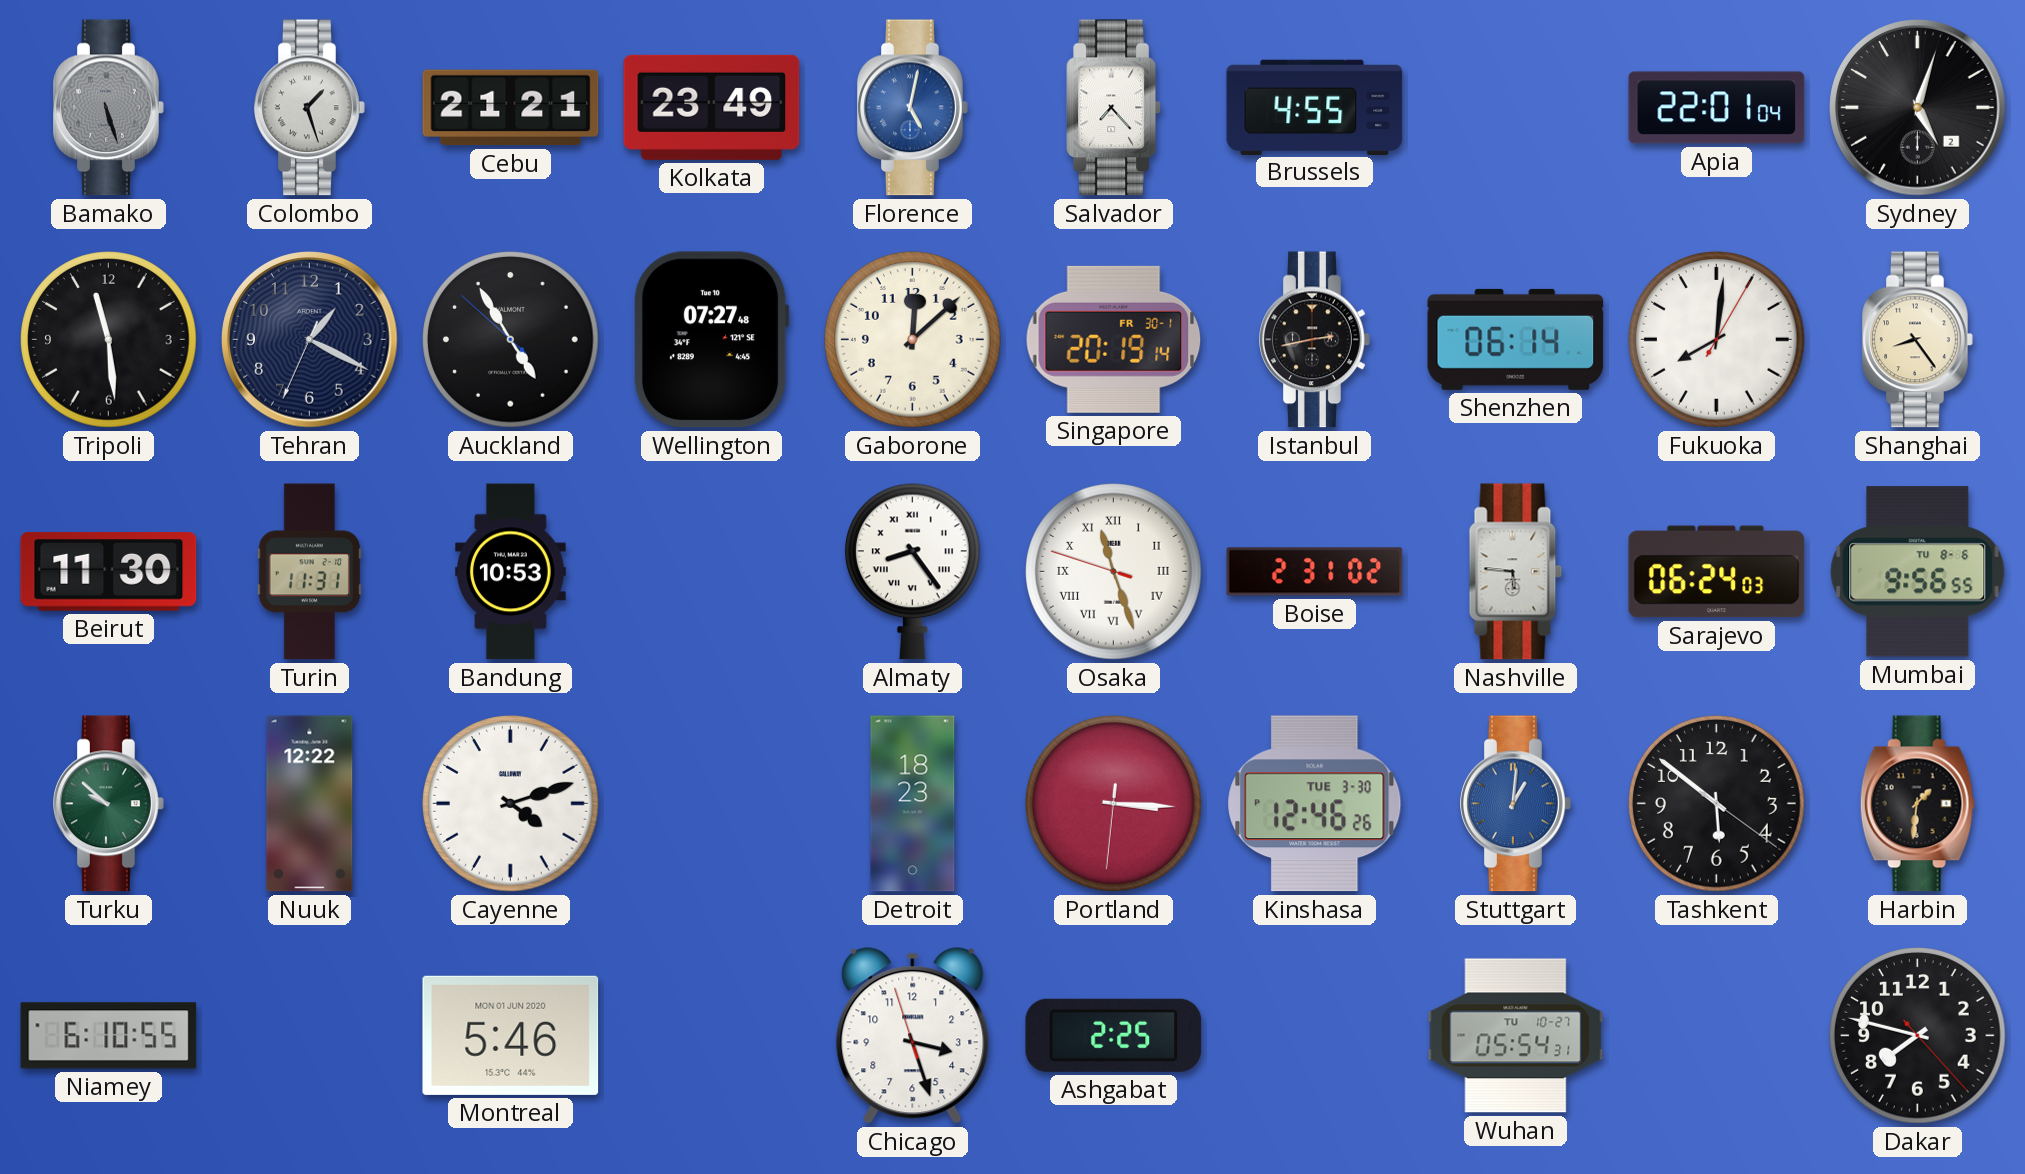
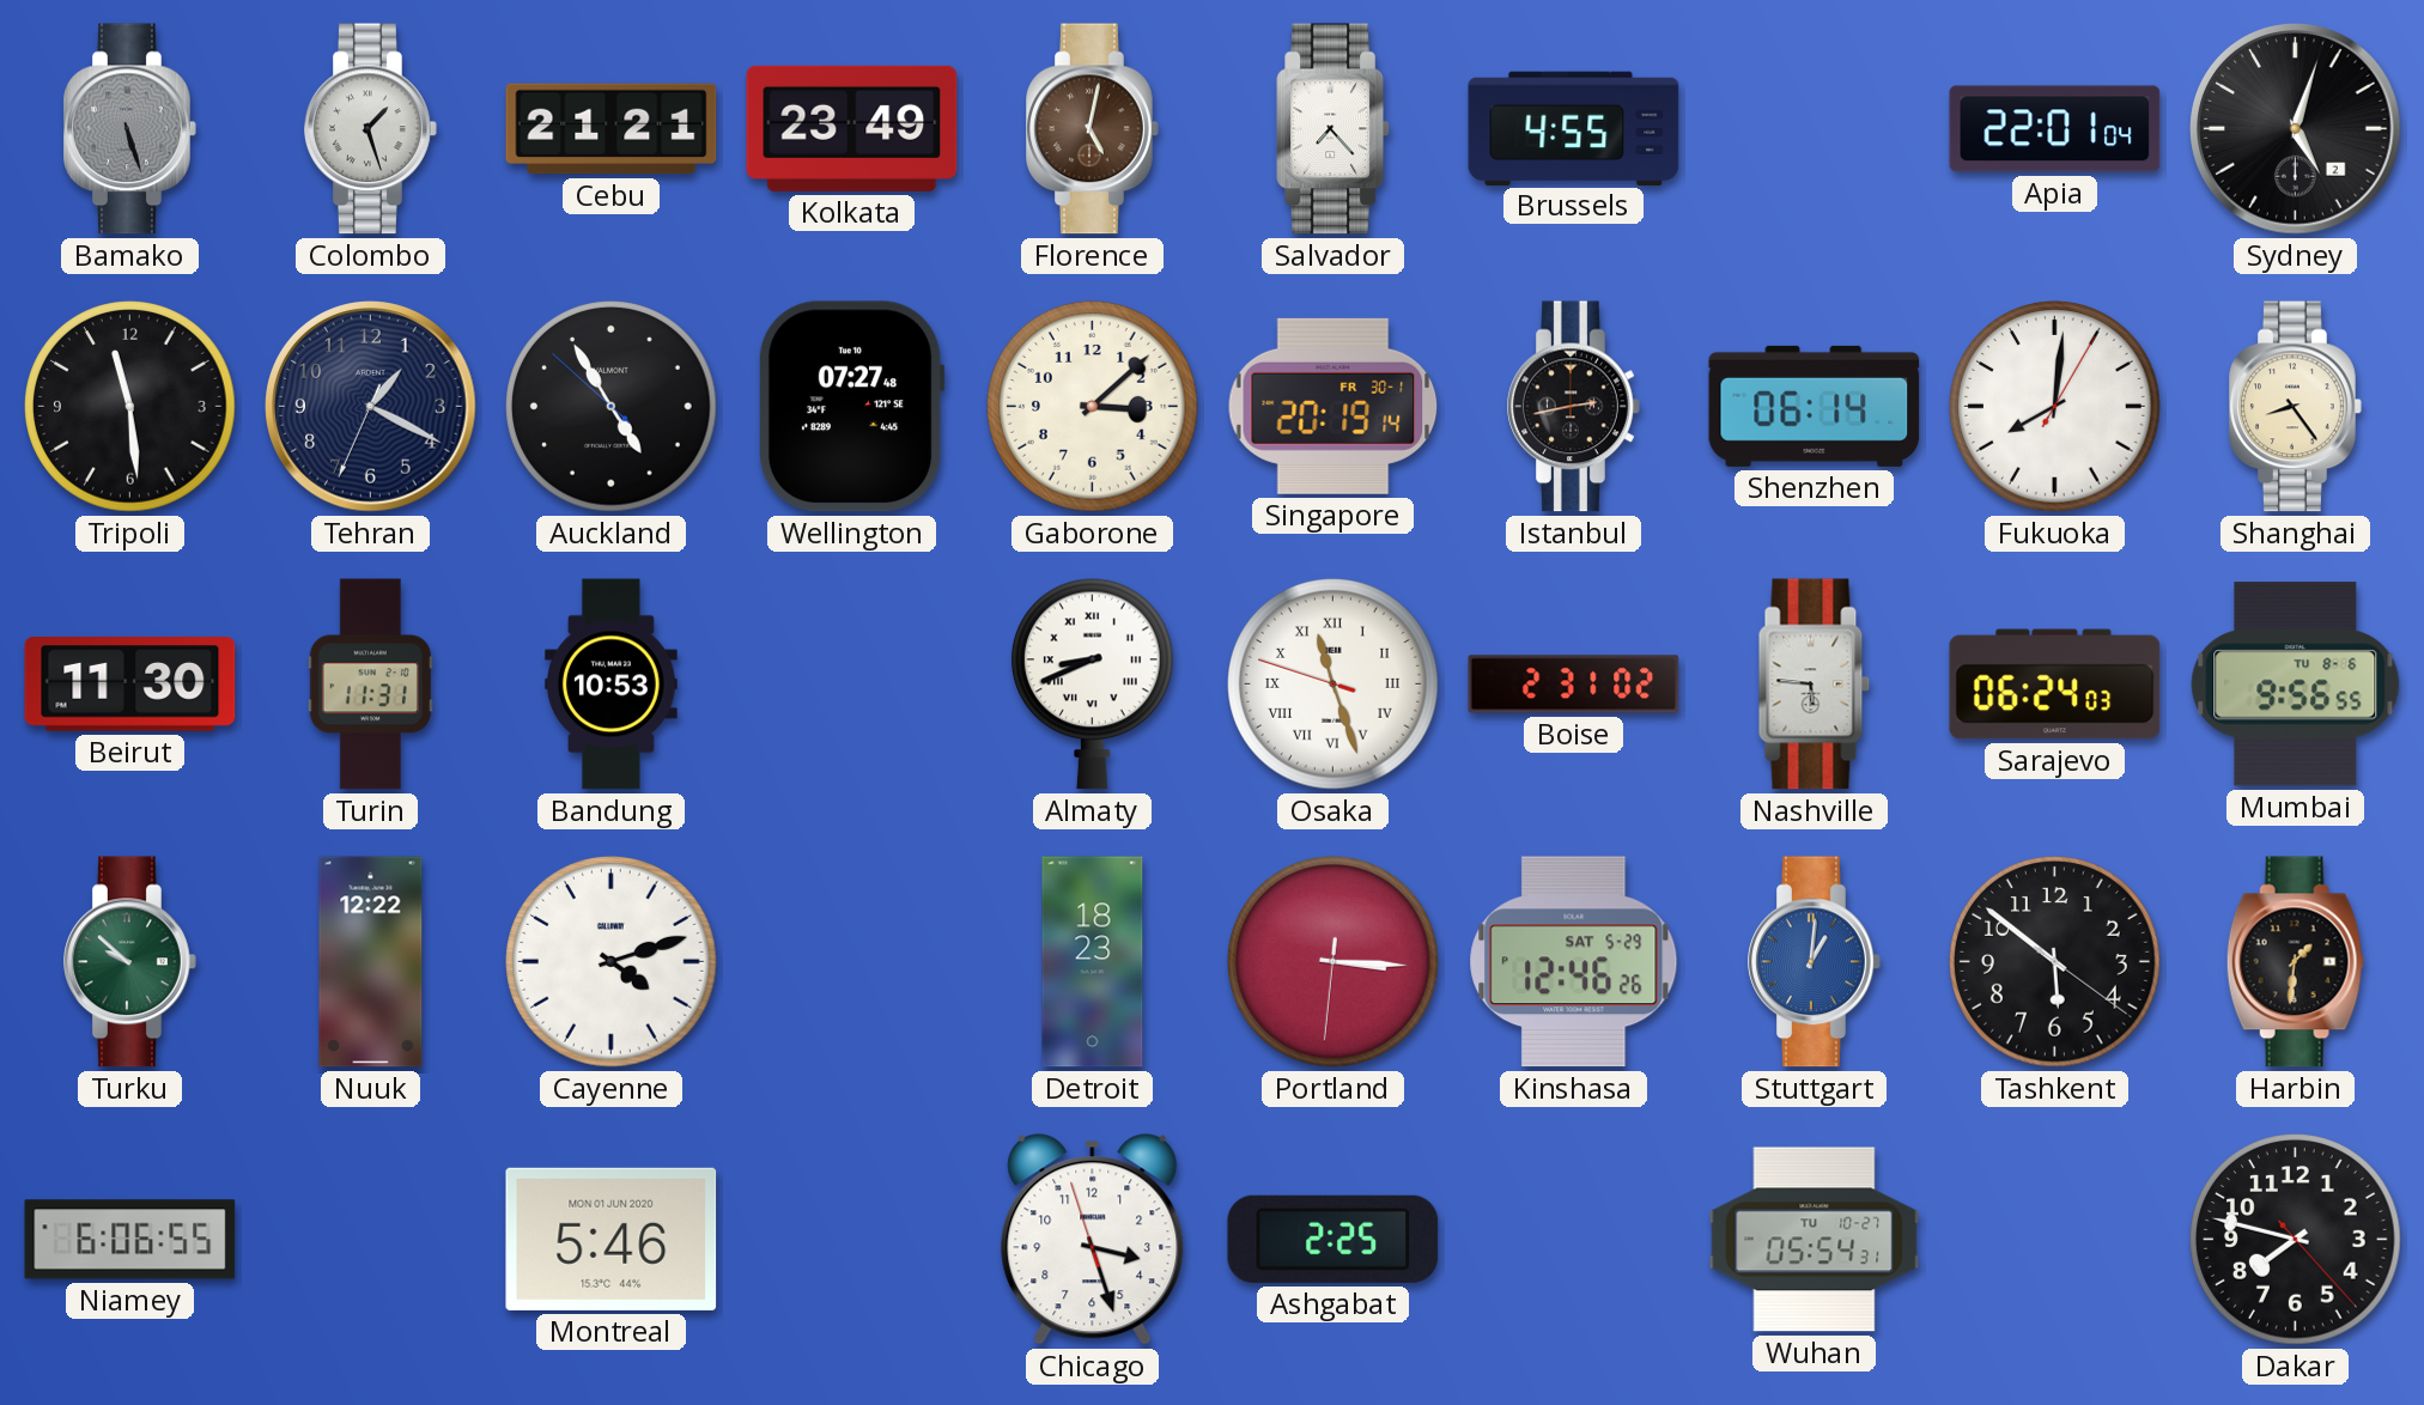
Florence dial: blue -> brown (1093, 129)
Gaborone: 12:08 -> 3:08 (1093, 407)
Almaty: 8:24 -> 8:41 (1092, 683)
Kinshasa date: TUE 3-30 -> SAT 5-29 (1574, 962)
Niamey: 6:10 -> 6:06 (130, 1240)
